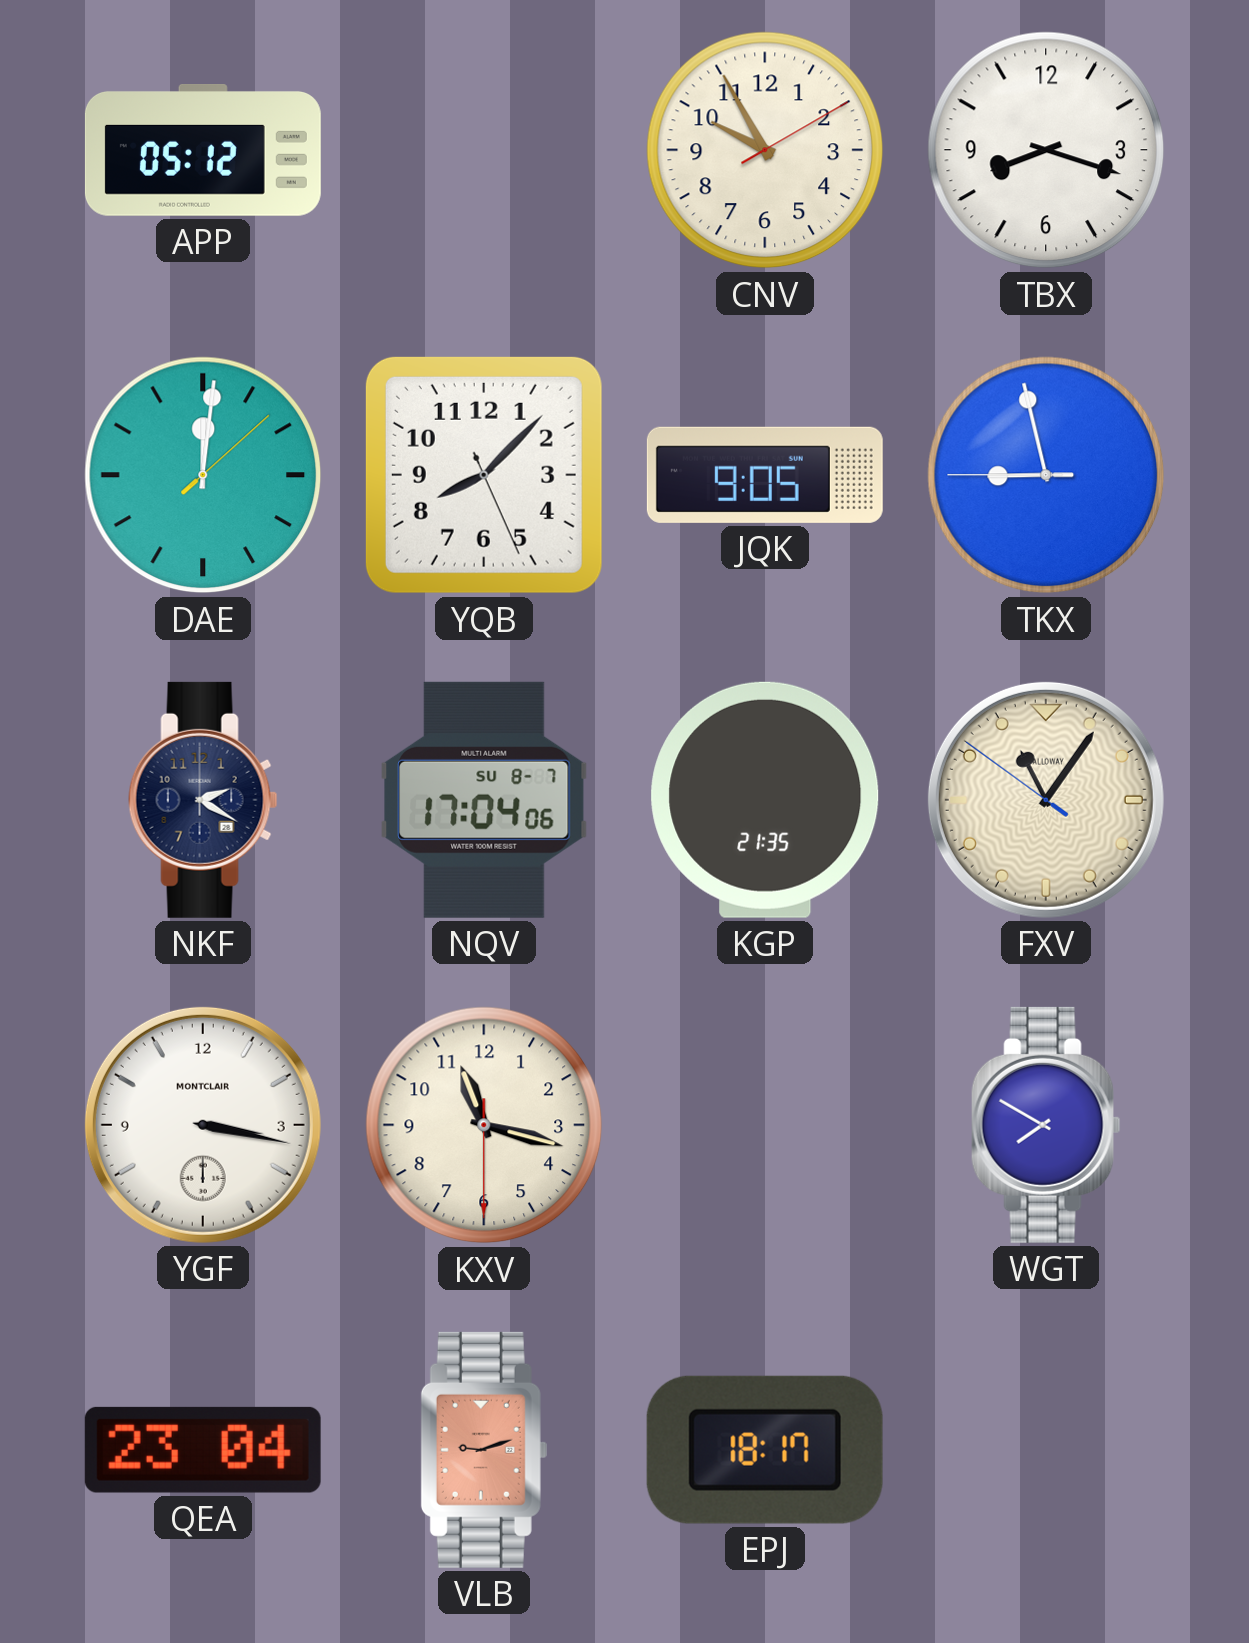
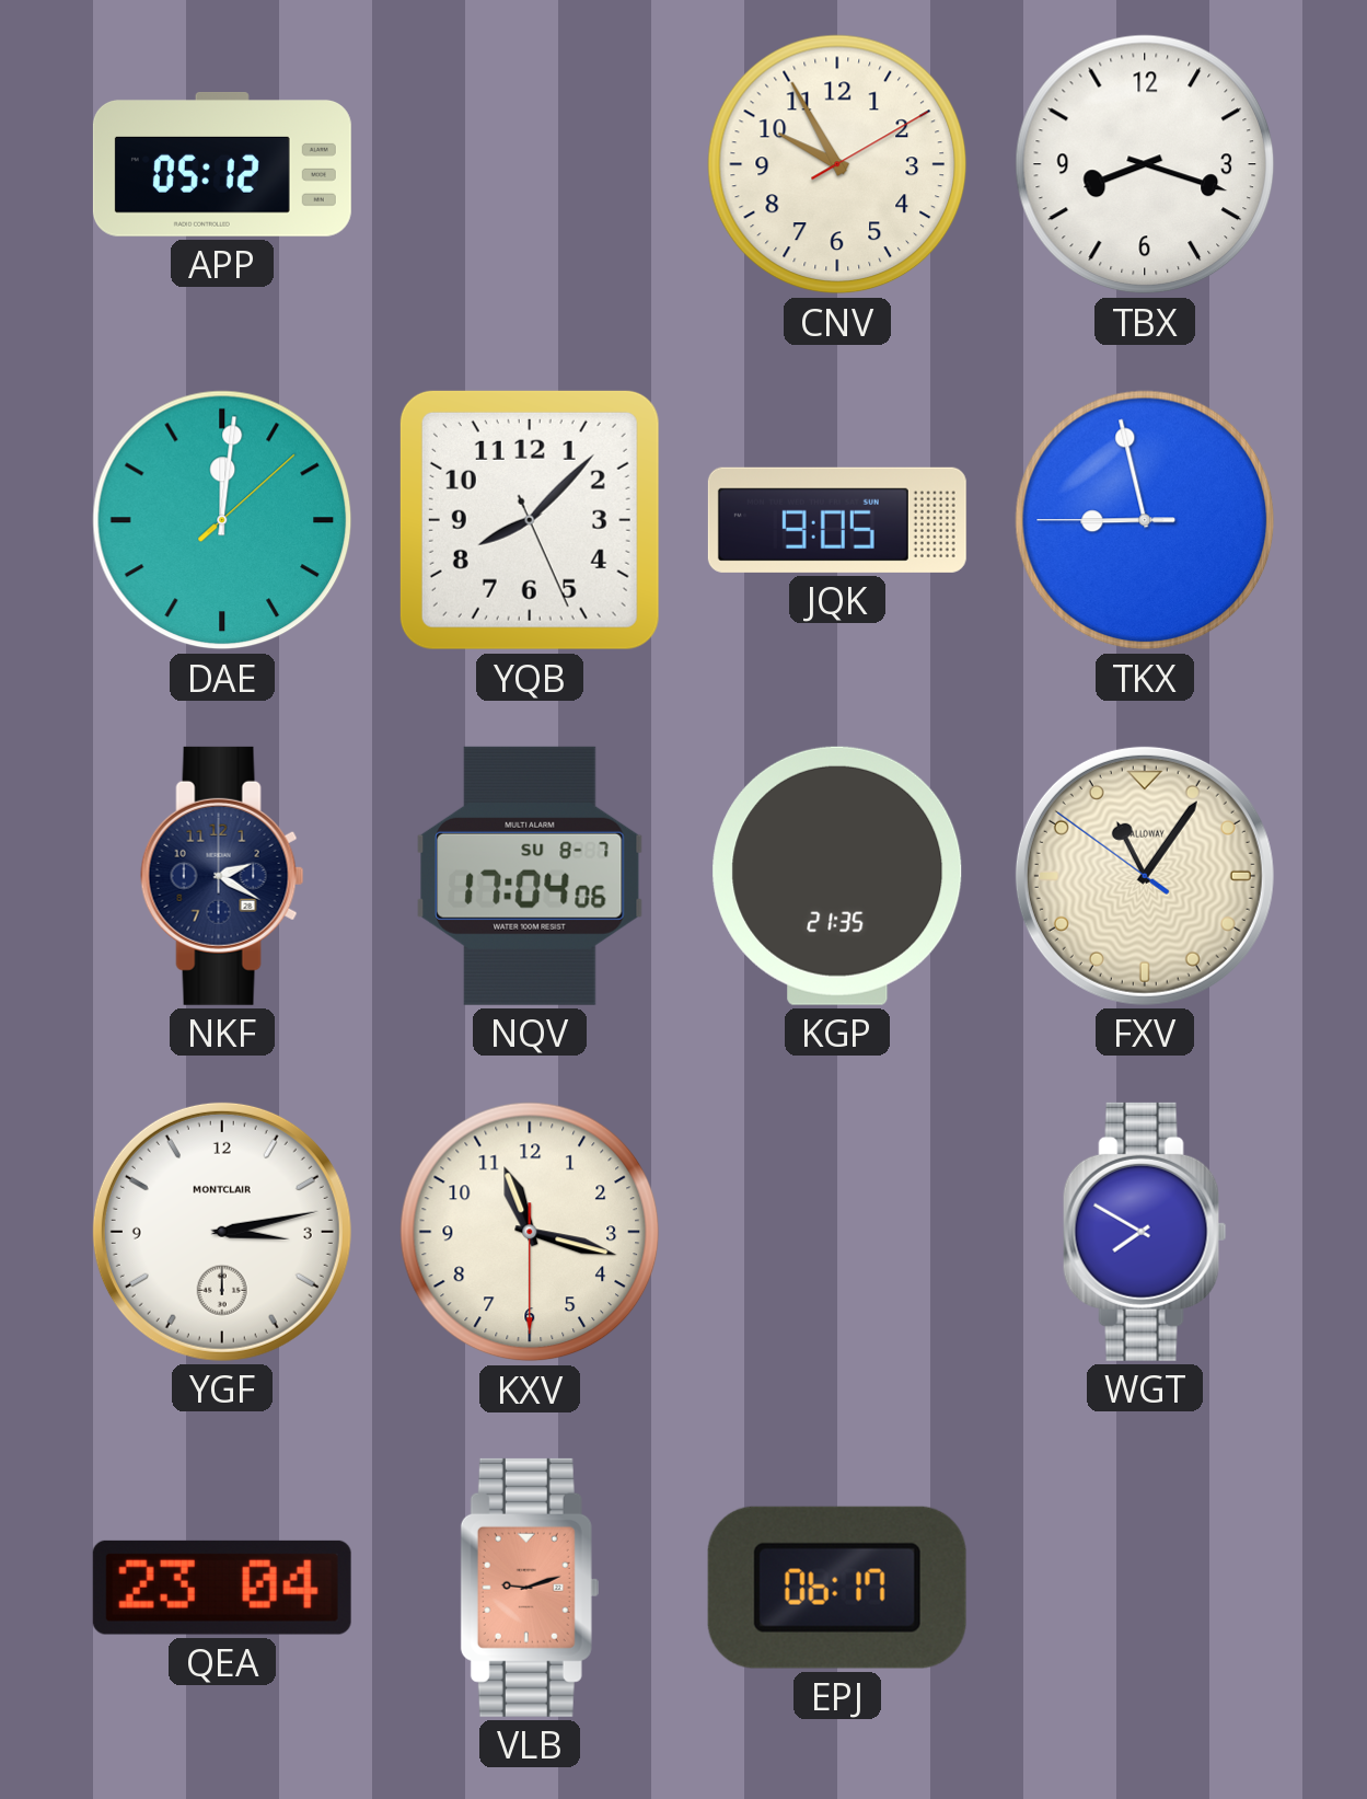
YGF: 3:17 -> 3:13 (222, 1232)
EPJ: 18:17 -> 06:17 (837, 1588)
